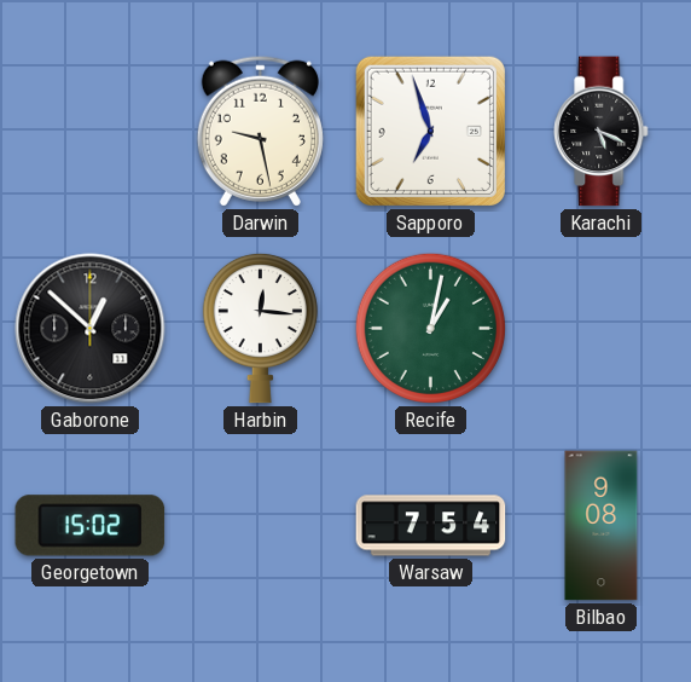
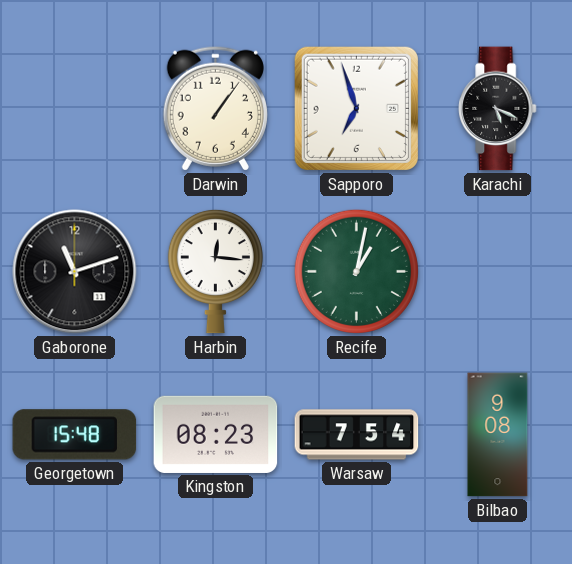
Darwin: 9:28 -> 1:06 (215, 108)
Gaborone: 12:52 -> 11:12 (75, 272)
Georgetown: 15:02 -> 15:48 (75, 435)
Kingston: none -> 08:23 (216, 434)
